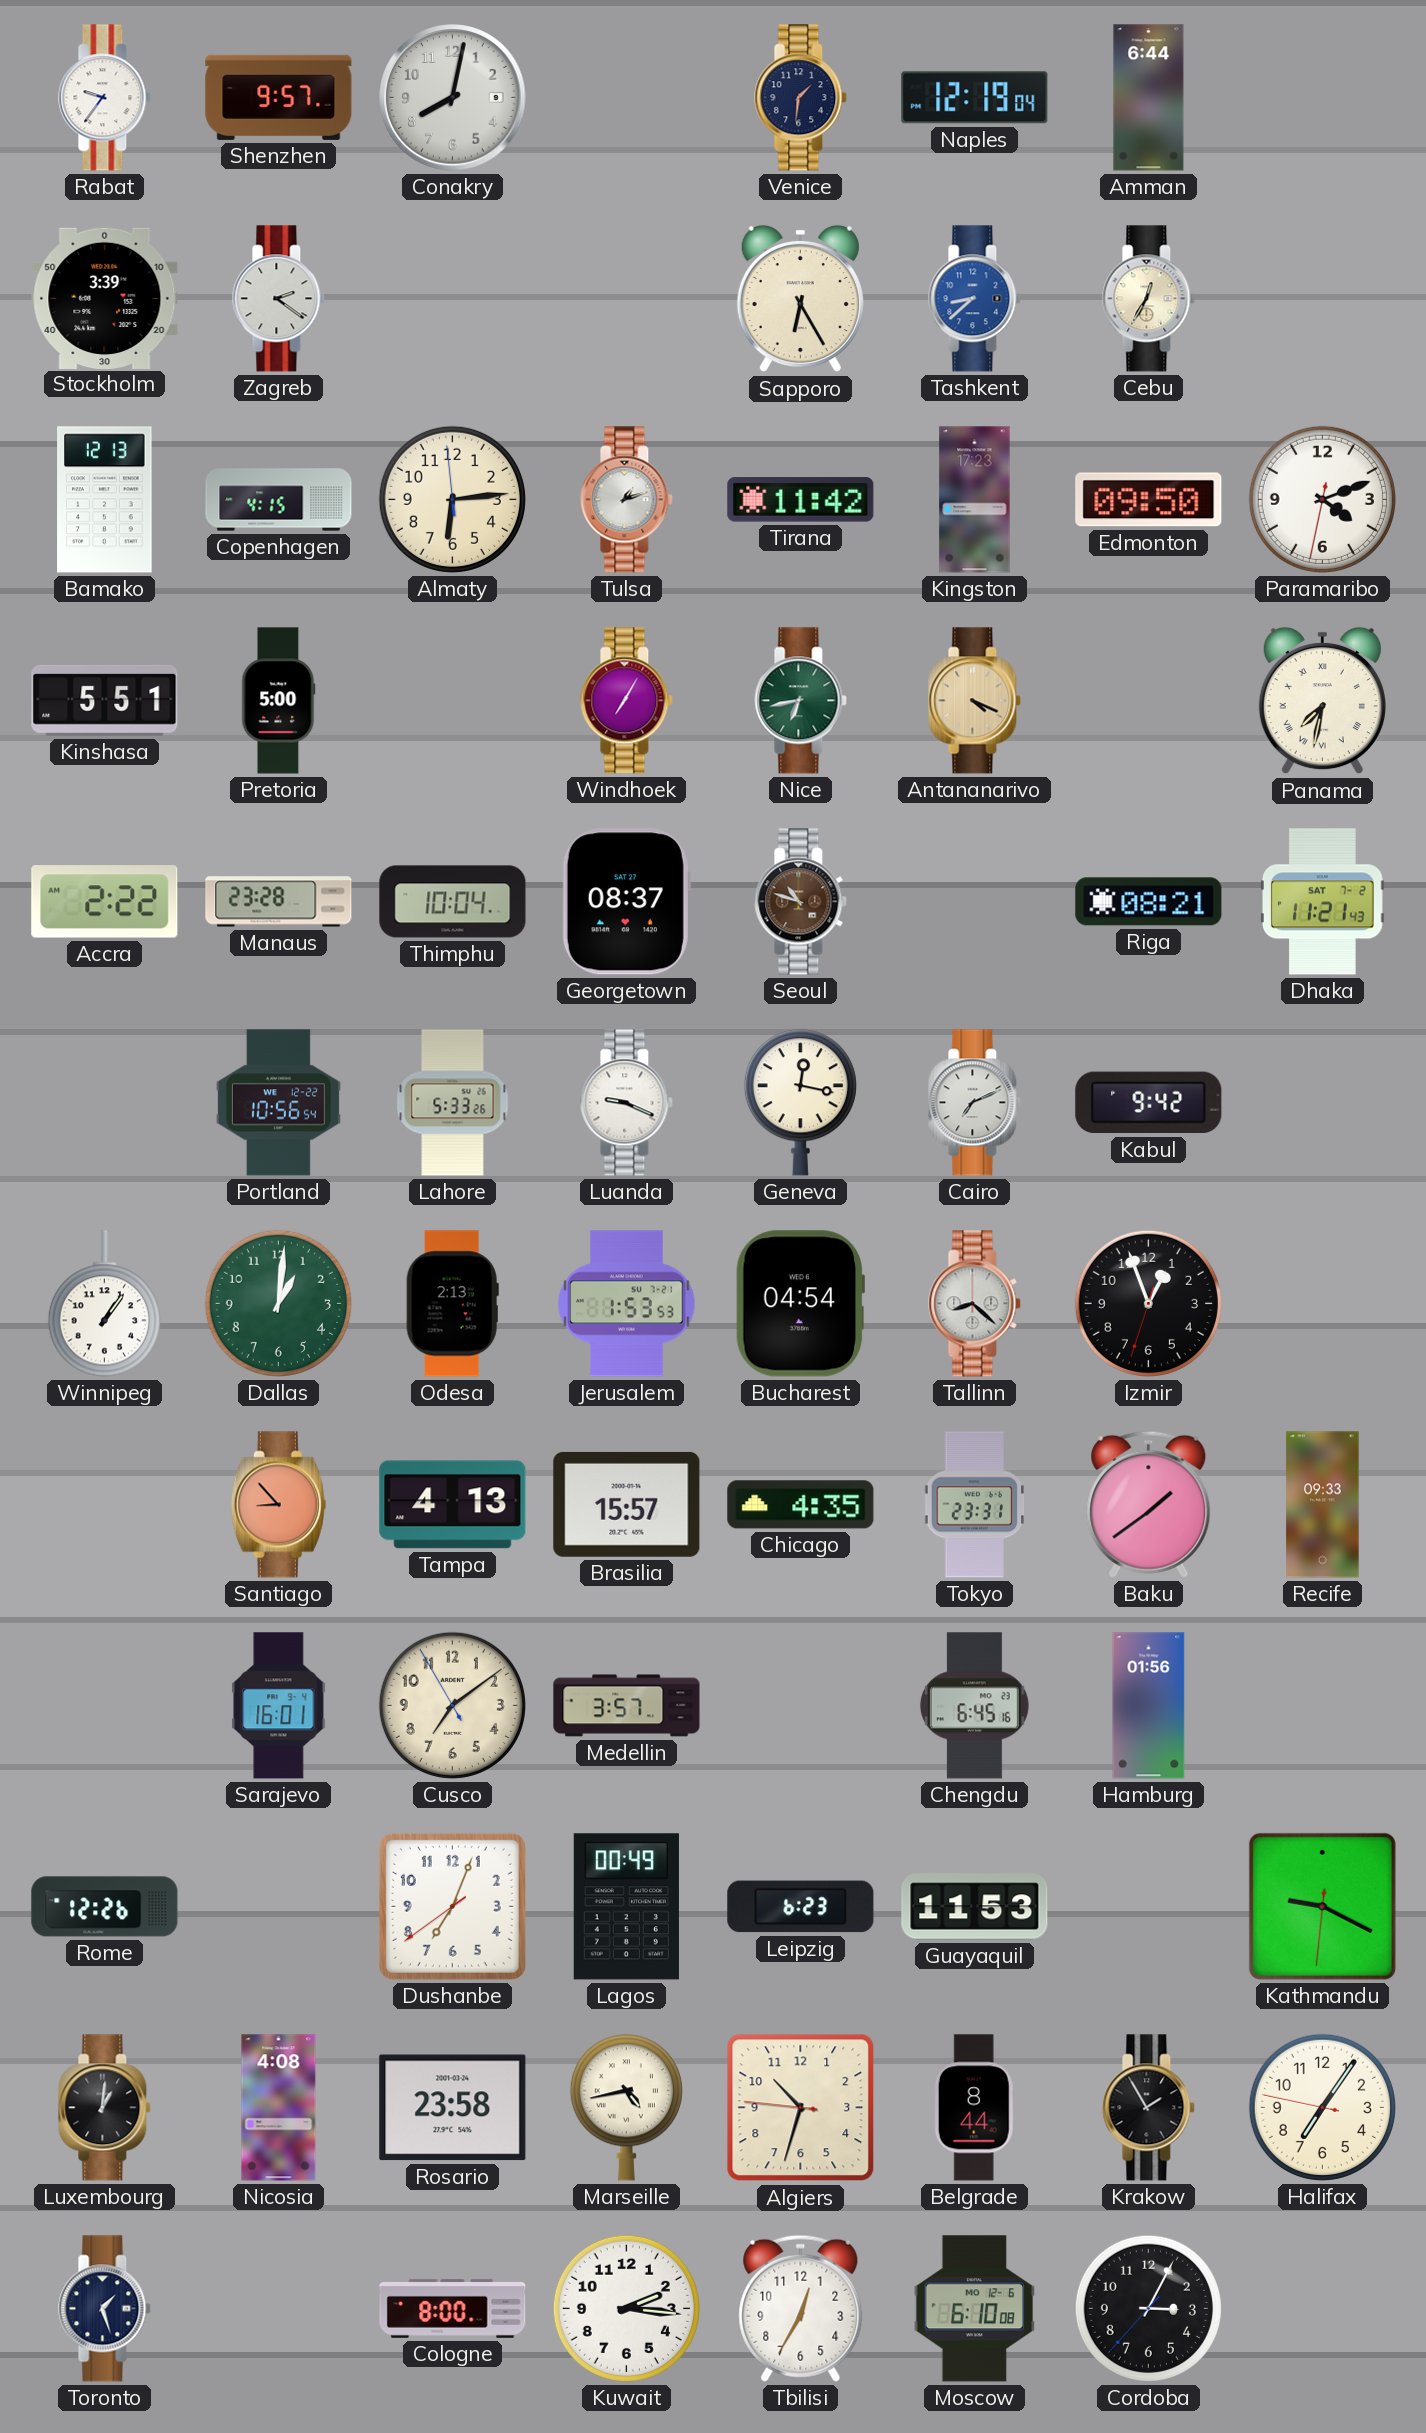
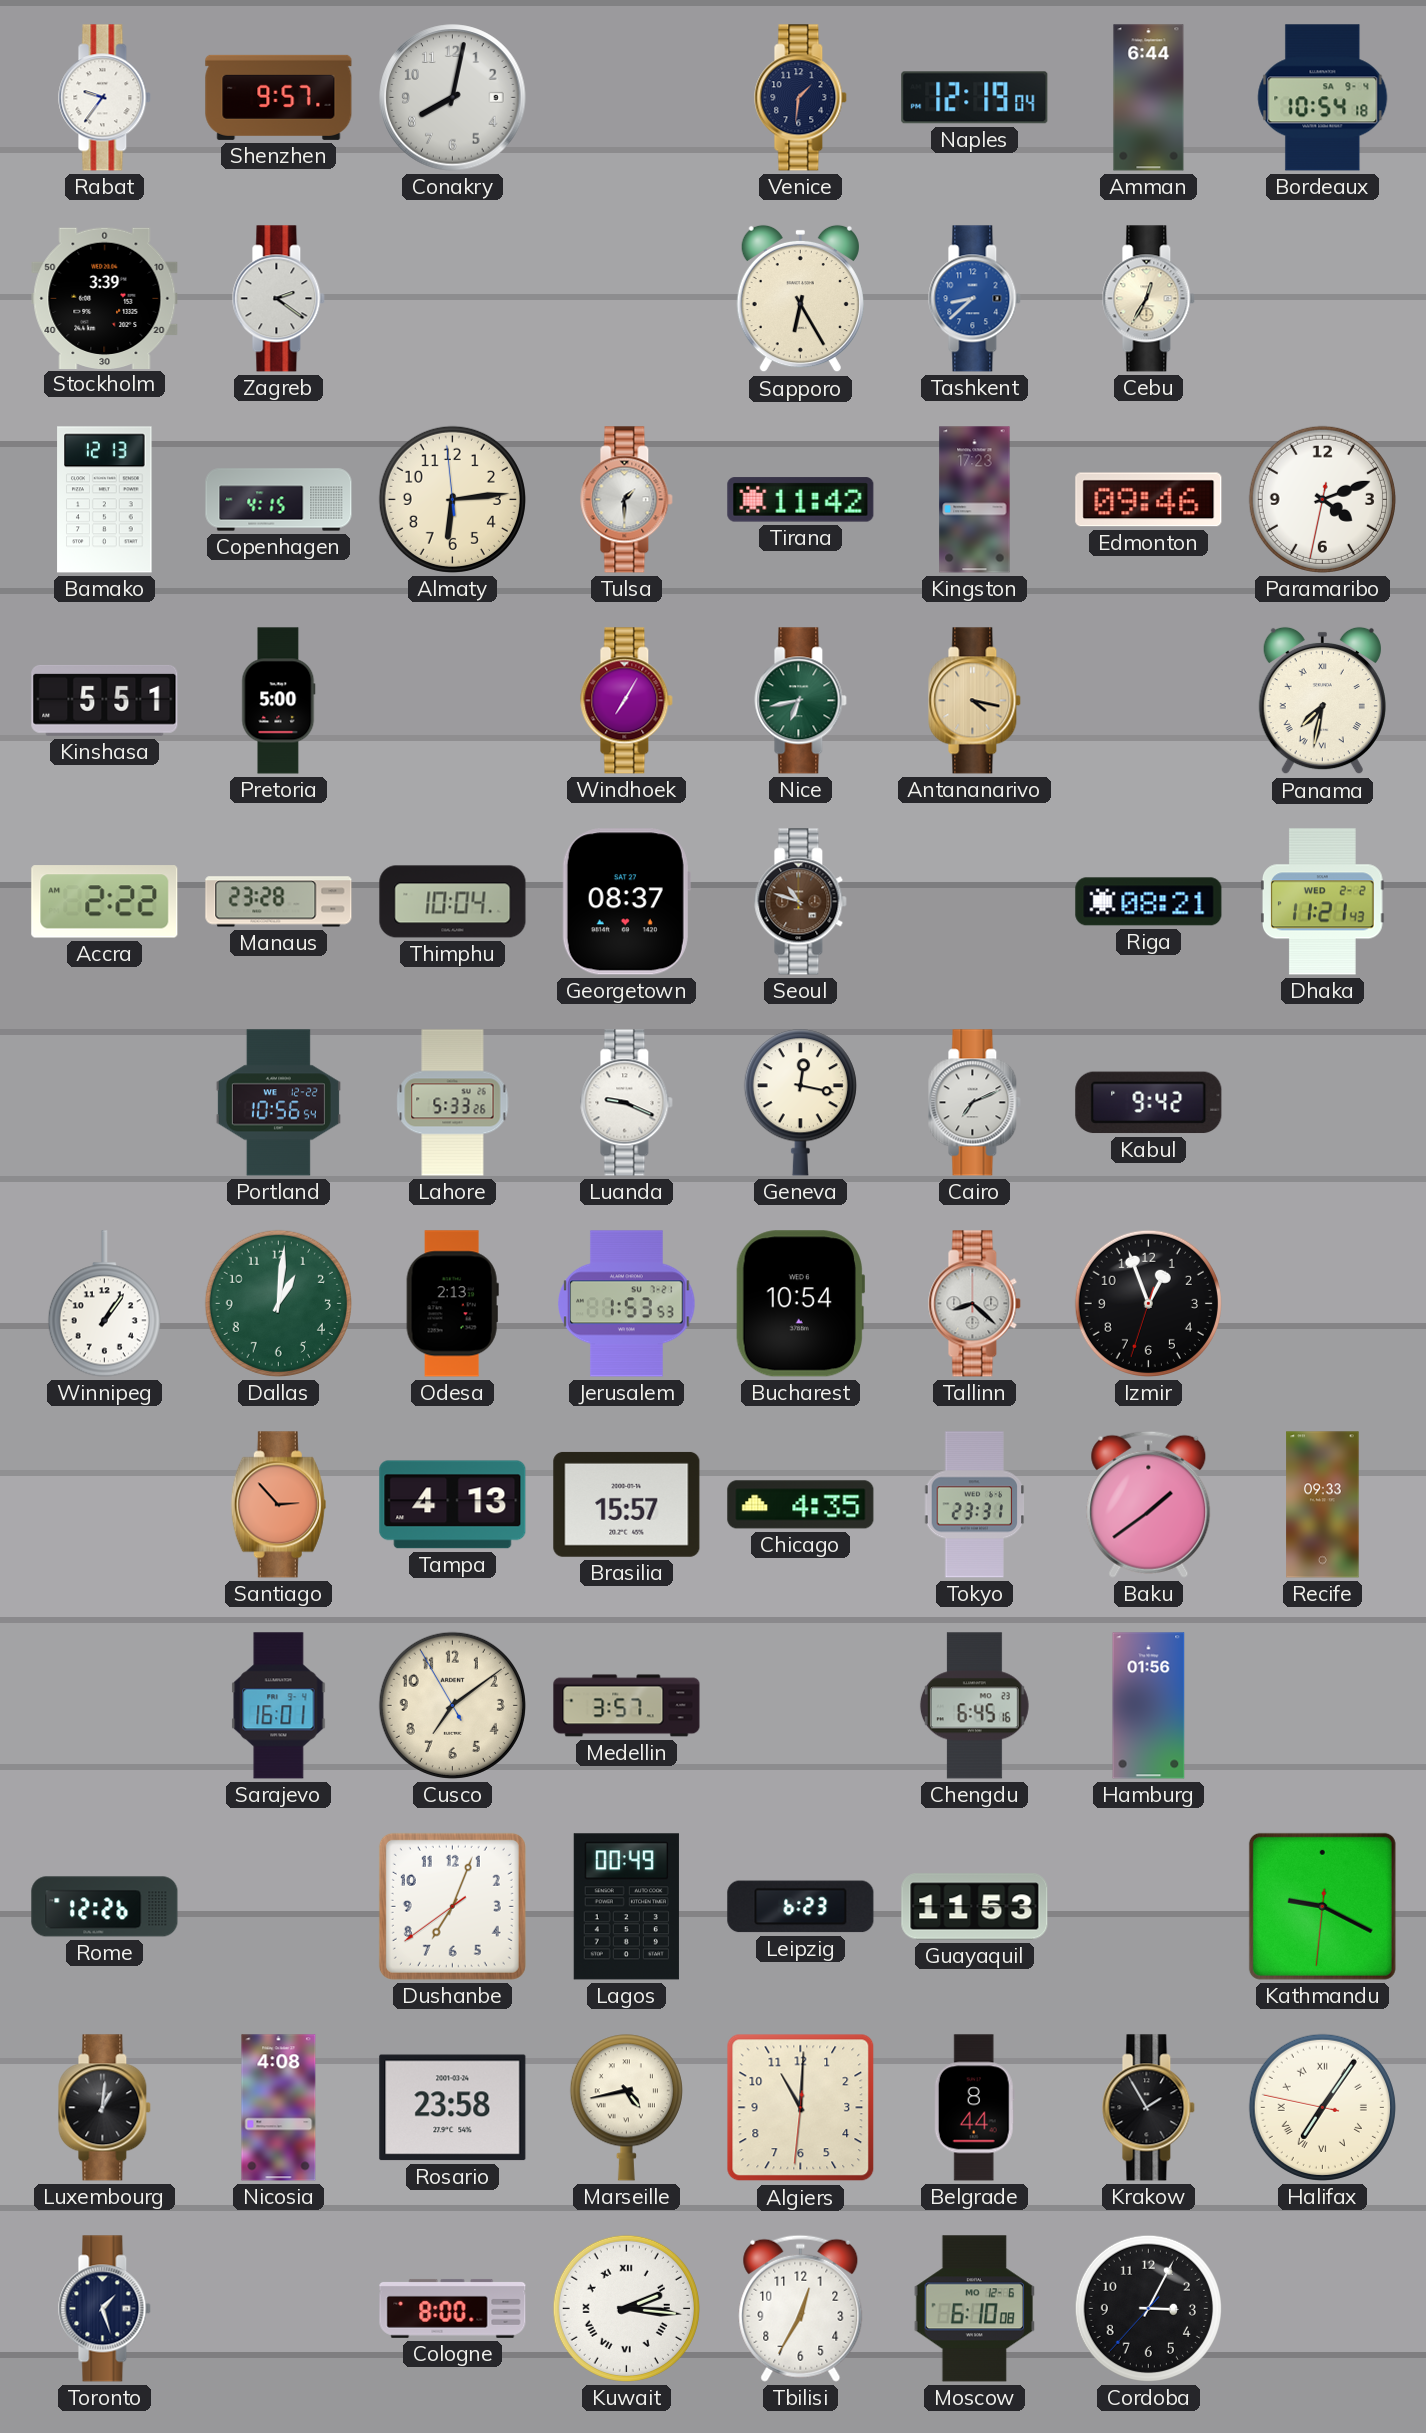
Bordeaux: none -> 10:54 (1323, 98)
Tulsa: 1:12 -> 1:30 (627, 500)
Edmonton: 09:50 -> 09:46 (1149, 500)
Antananarivo: 4:19 -> 4:17 (975, 701)
Dhaka date: SAT 7-2 -> WED 2-2 (1323, 902)
Bucharest: 04:54 -> 10:54 (801, 1304)
Santiago: 8:53 -> 2:53 (278, 1505)
Algiers: 10:32 -> 11:00 (801, 2108)
Halifax numerals: Arabic -> Roman (1322, 2107)
Kuwait numerals: Arabic -> Roman (626, 2308)
